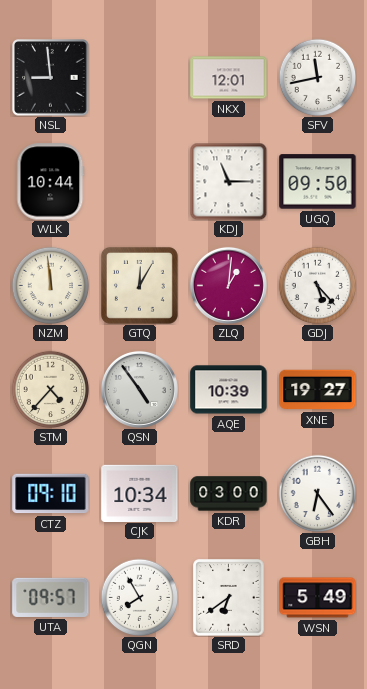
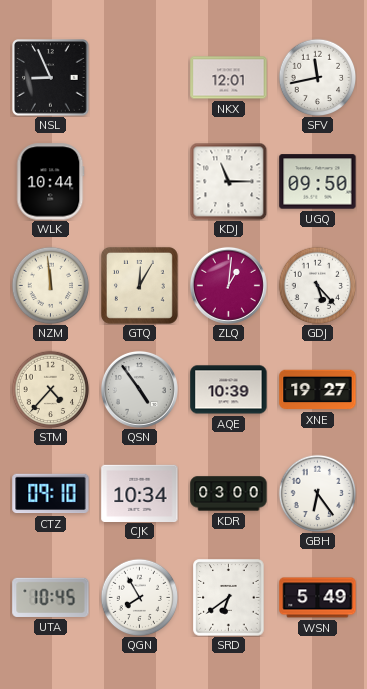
NSL: 8:59 -> 8:56 (51, 78)
UTA: 09:57 -> 10:45 (51, 597)
